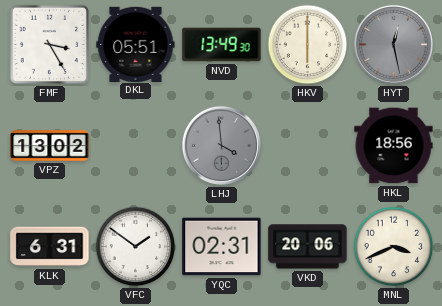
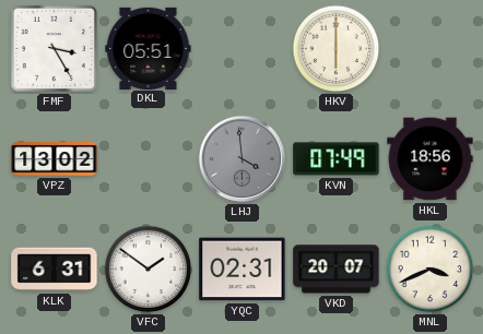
NVD: 13:49 -> none (222, 45)
HYT: 12:28 -> none (393, 44)
KVN: none -> 07:49 (337, 159)
VKD: 20:06 -> 20:07 (337, 270)
